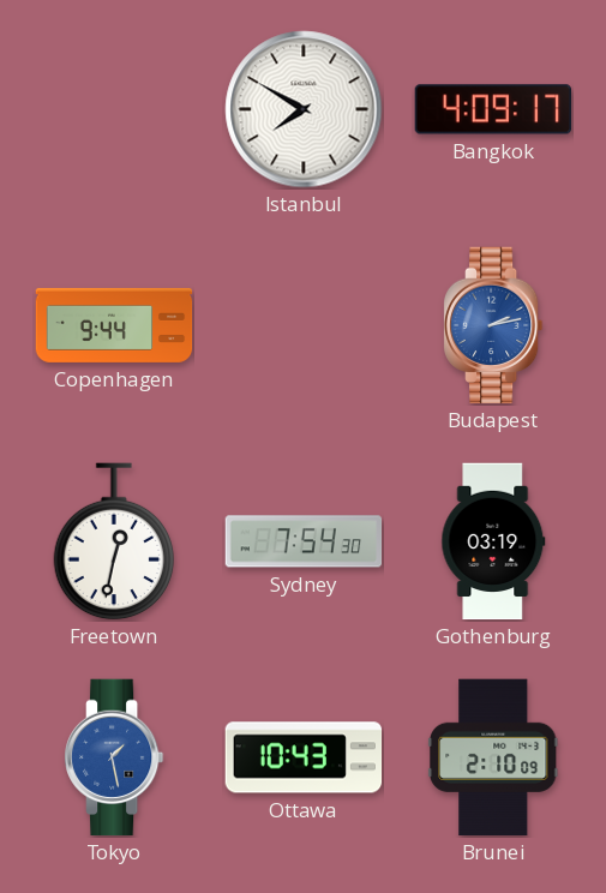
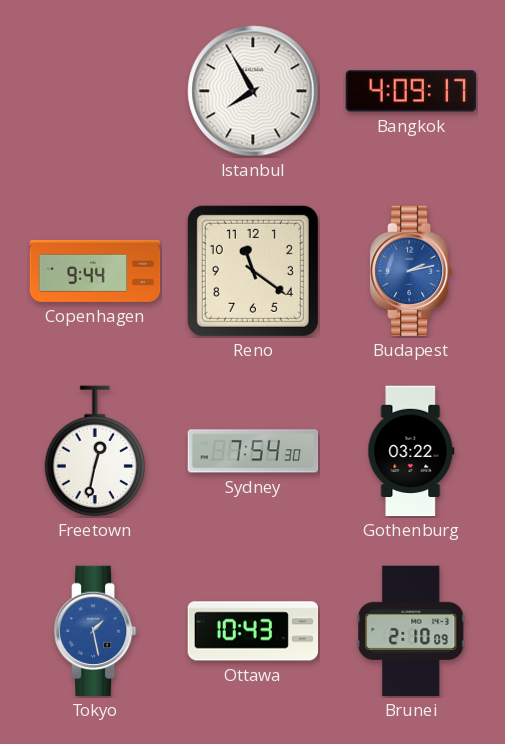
Istanbul: 7:50 -> 7:55 (253, 91)
Reno: none -> 11:21 (253, 271)
Gothenburg: 03:19 -> 03:22 (411, 451)
